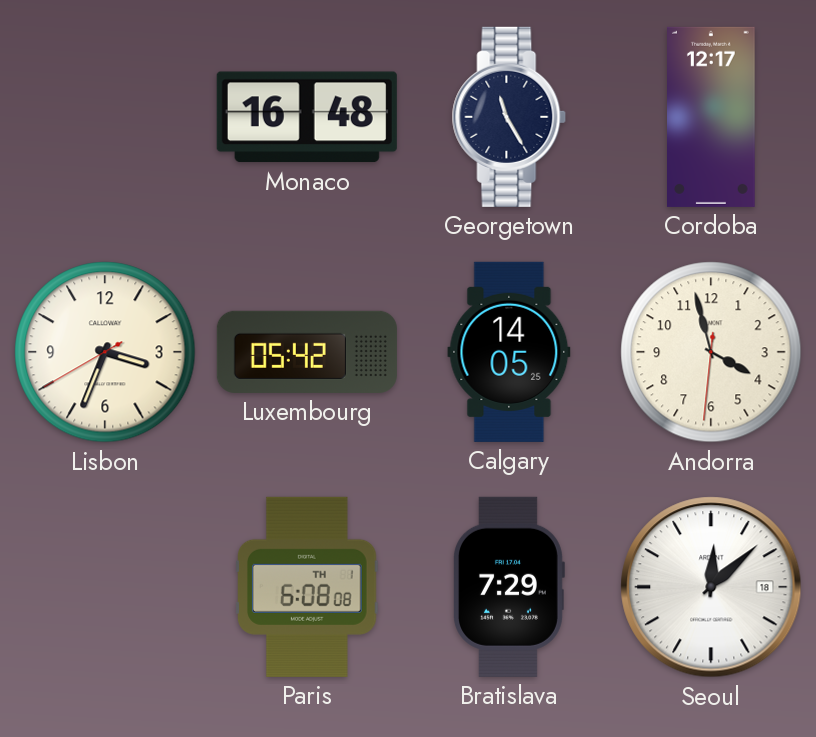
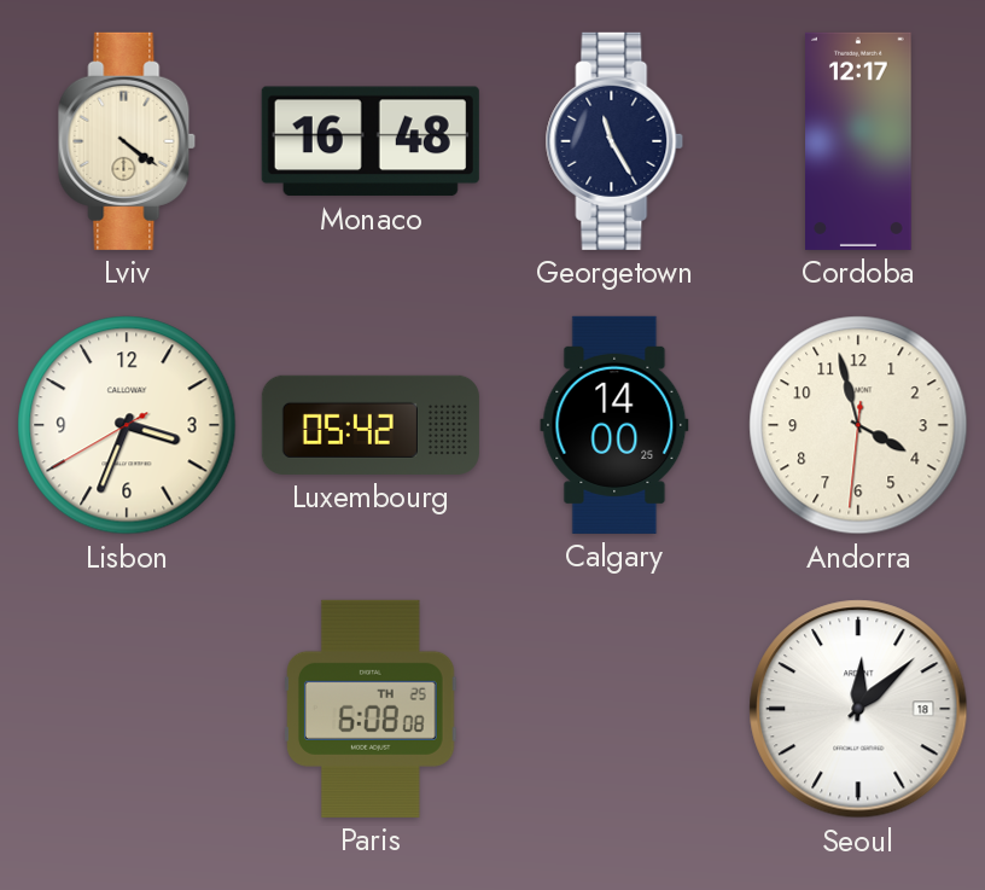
Lviv: none -> 4:21 (127, 141)
Calgary: 14:05 -> 14:00 (614, 425)
Paris date: TH 1 -> TH 25 (372, 709)
Bratislava: 7:29 -> none (508, 587)
